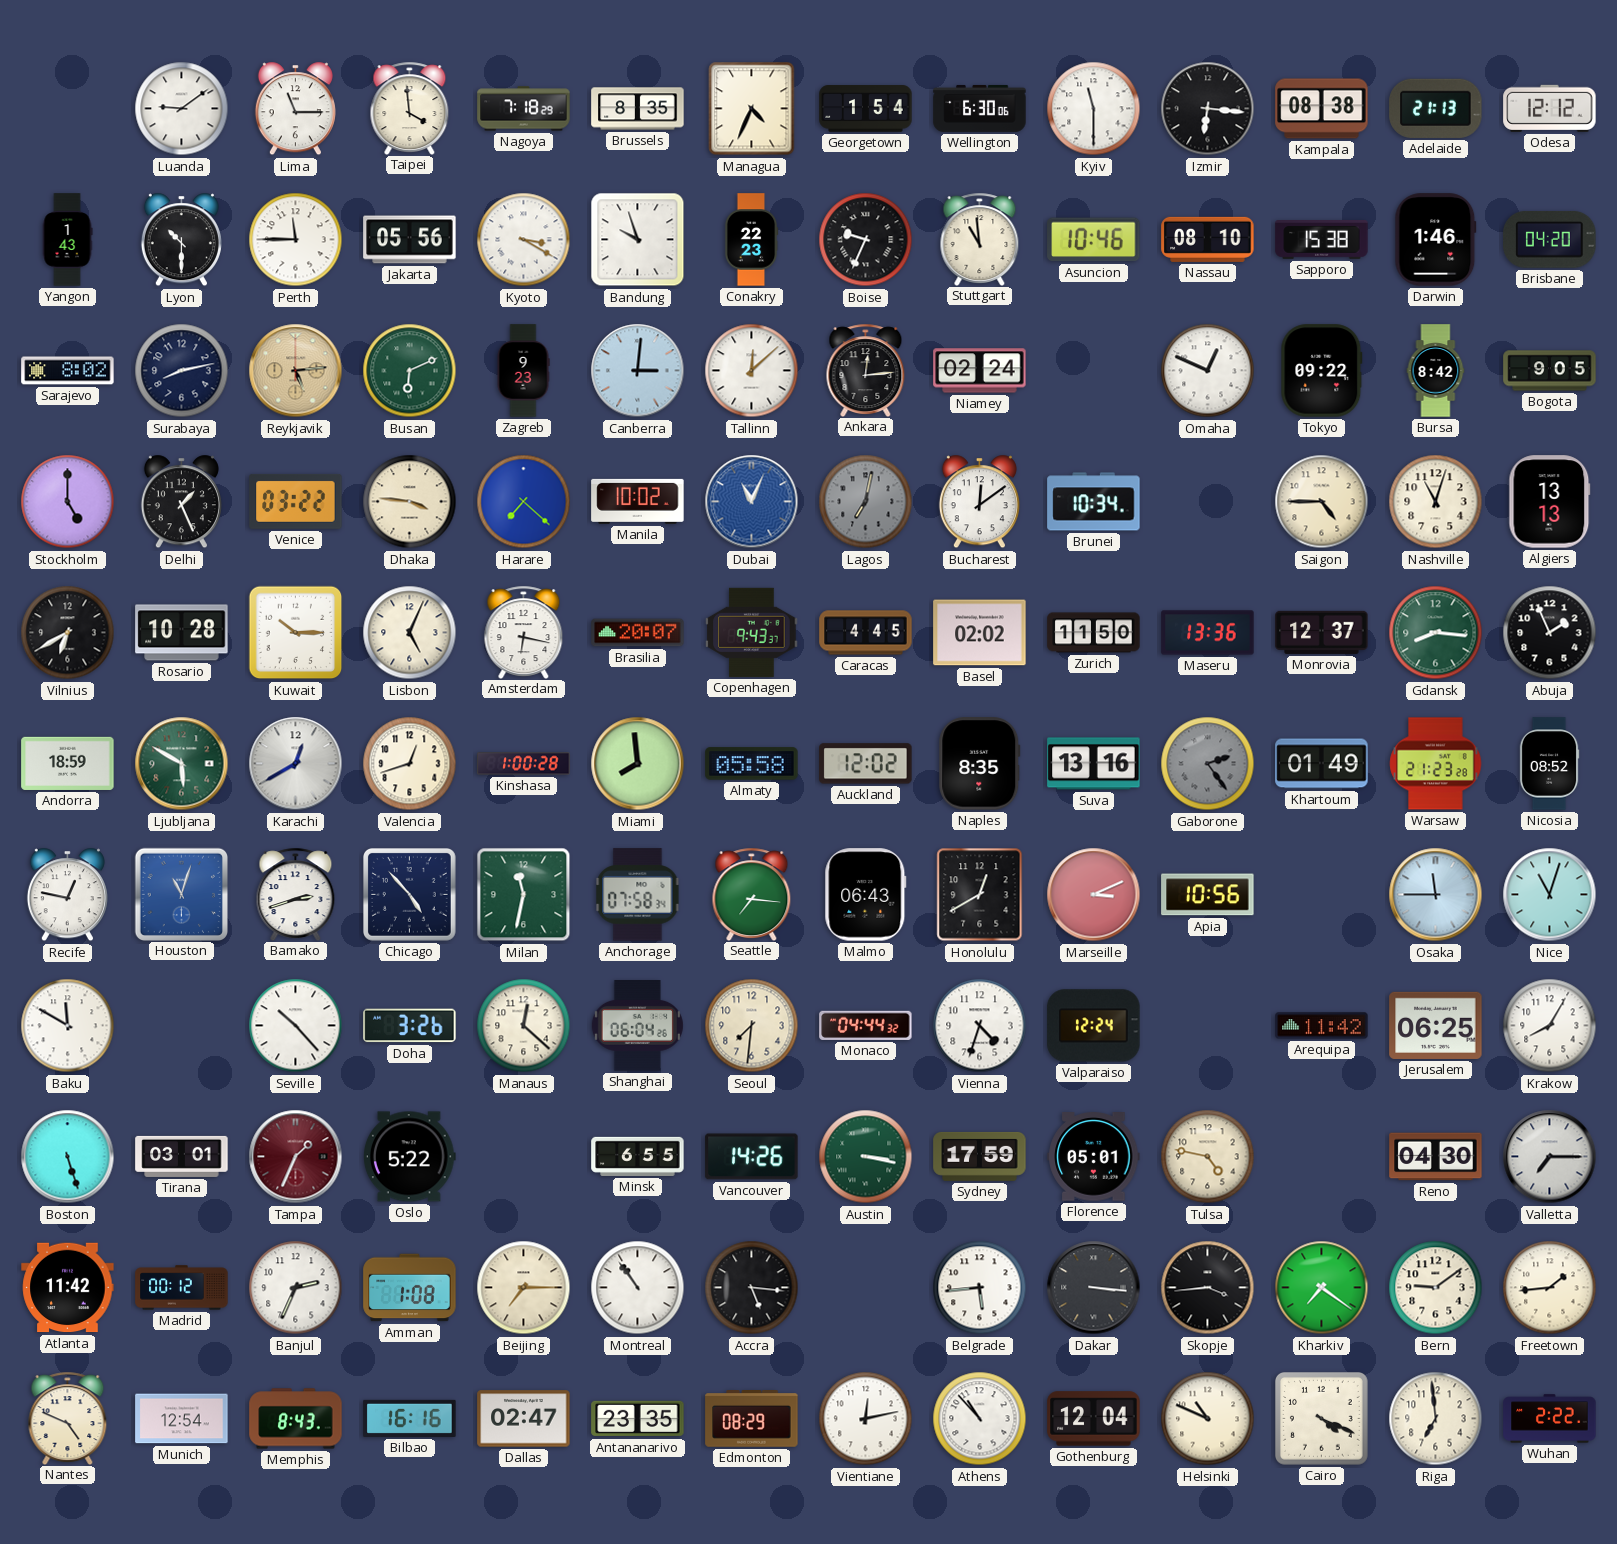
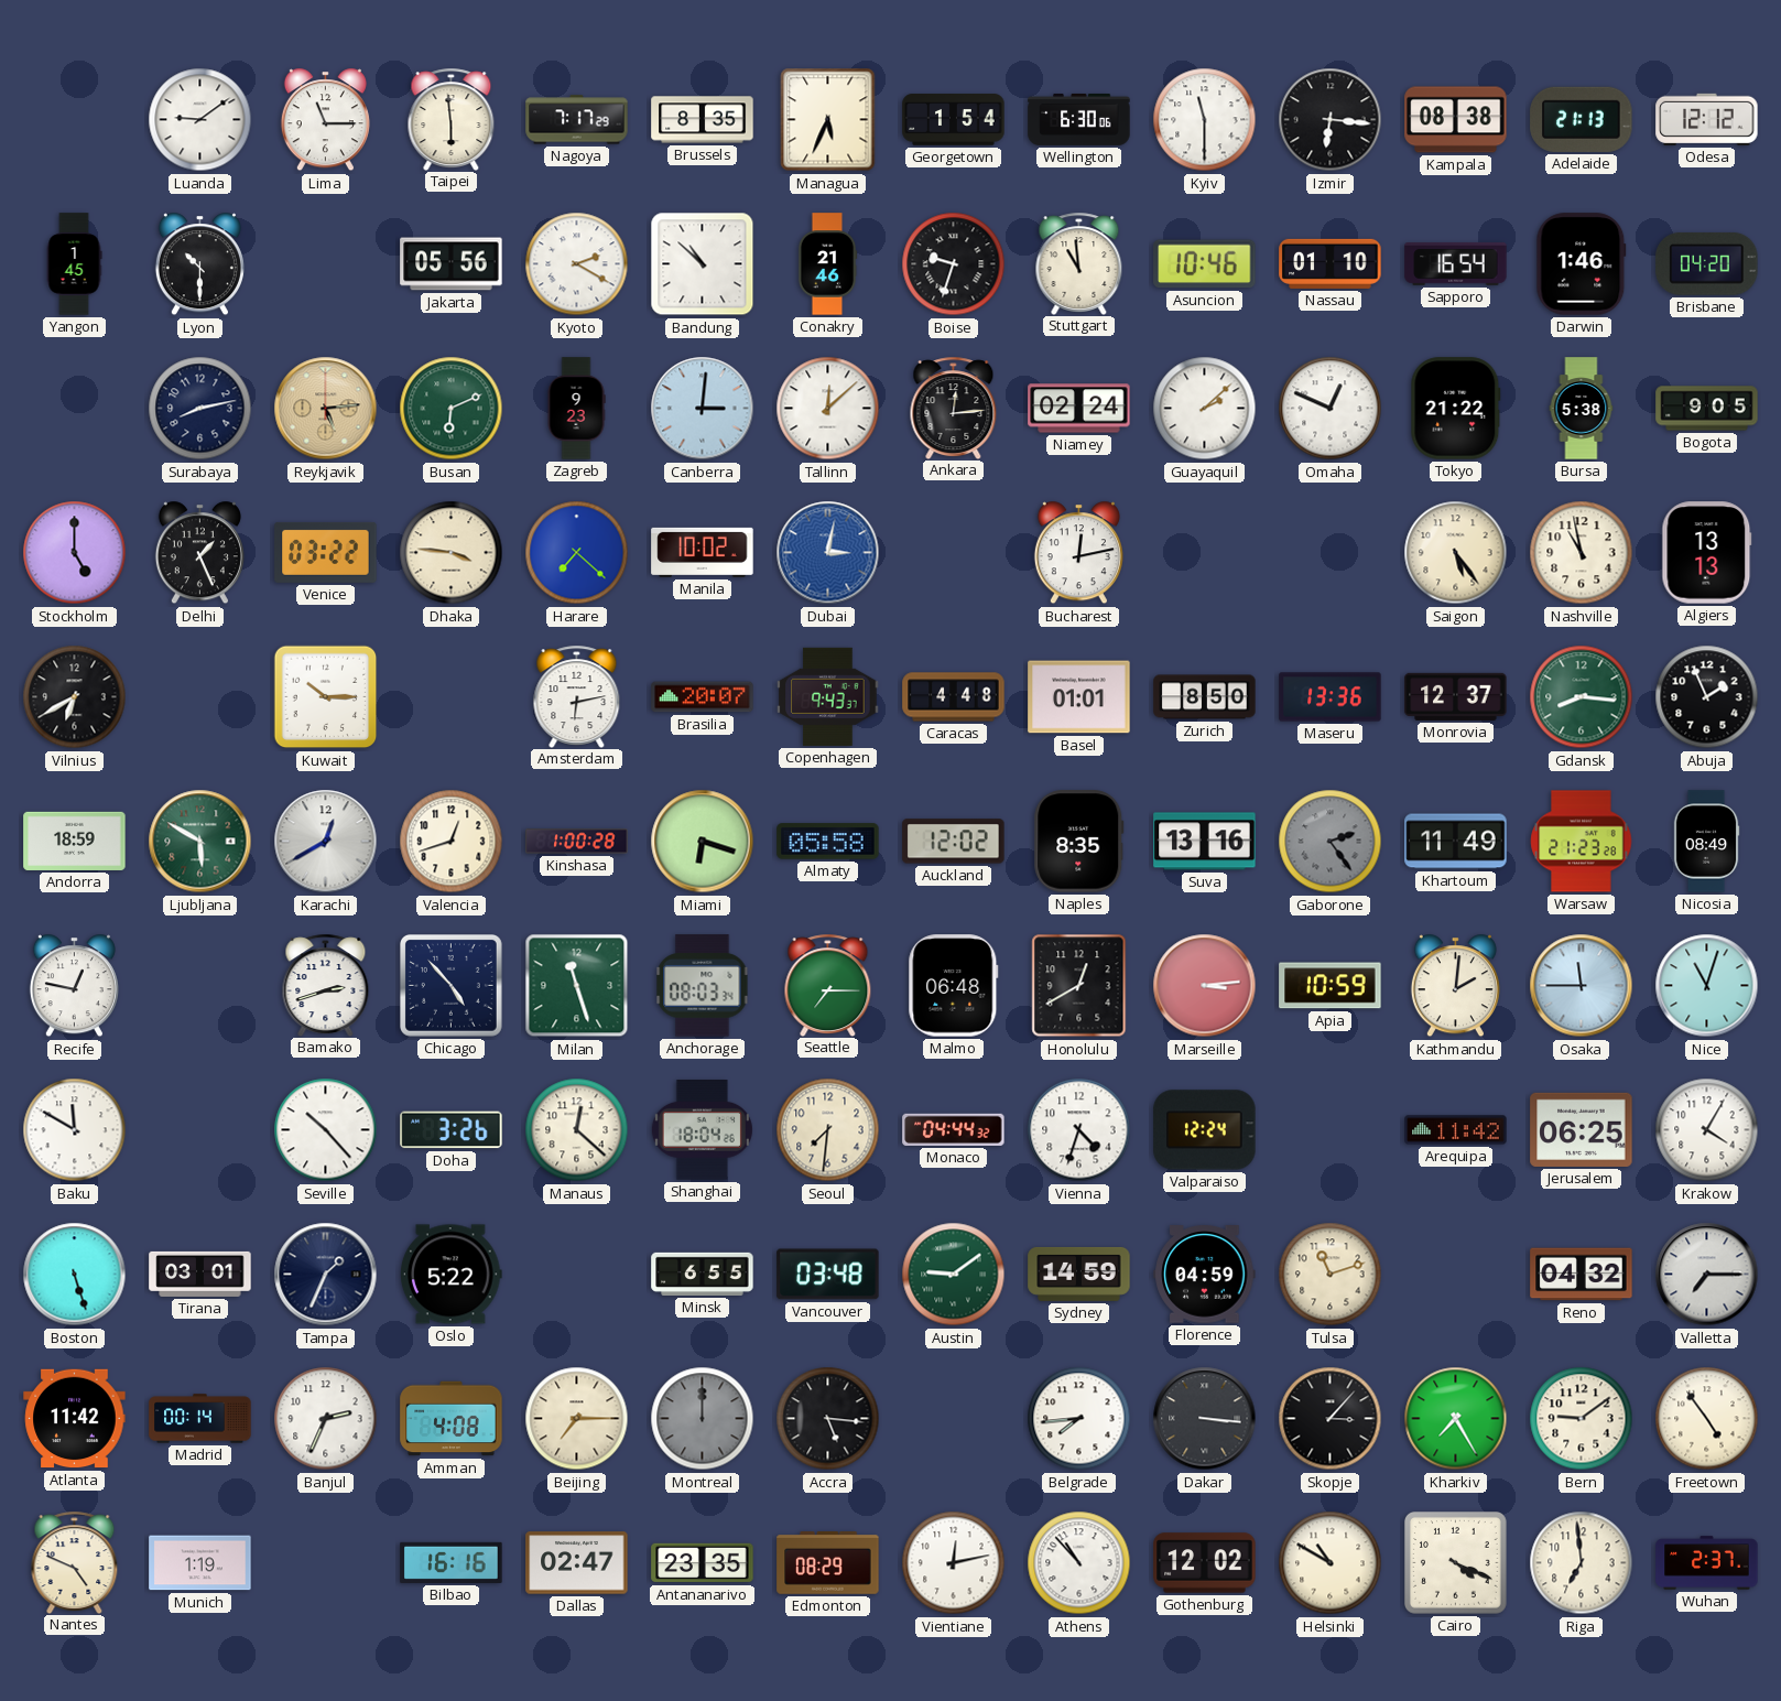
Taipei: 3:59 -> 5:59 (452, 119)
Nagoya: 7:18 -> 7:17 (577, 120)
Managua: 4:34 -> 5:34 (828, 120)
Yangon: 1:43 -> 1:45 (74, 264)
Perth: 11:45 -> none (296, 240)
Kyoto: 3:20 -> 2:20 (577, 264)
Bandung: 9:57 -> 10:52 (703, 264)
Conakry: 22:23 -> 21:46 (827, 264)
Boise: 9:34 -> 9:33 (954, 264)
Nassau: 08:10 -> 01:10 (1331, 263)
Sapporo: 15:38 -> 16:54 (1456, 264)
Sarajevo: 8:02 -> none (68, 371)
Guayaquil: none -> 2:08 (1205, 409)
Tokyo: 09:22 -> 21:22 (1456, 409)
Bursa: 8:42 -> 5:38 (1582, 409)
Dubai: 11:04 -> 3:02 (828, 553)
Lagos: 7:02 -> none (866, 502)
Bucharest: 12:09 -> 12:13 (1078, 553)
Brunei: 10:34 -> none (1094, 502)
Saigon: 4:45 -> 5:24 (1456, 553)
Nashville: 11:03 -> 10:58 (1582, 553)
Rosario: 10:28 -> none (182, 633)
Lisbon: 5:04 -> none (410, 633)
Amsterdam: 6:17 -> 6:13 (577, 696)
Caracas: 4:45 -> 4:48 (954, 697)
Basel: 02:02 -> 01:01 (1079, 697)
Zurich: 11:50 -> 8:50 (1205, 697)
Miami: 7:59 -> 6:18 (703, 842)
Khartoum: 01:49 -> 11:49 (1456, 842)
Nicosia: 08:52 -> 08:49 (1706, 842)
Houston: 11:03 -> none (181, 894)
Milan: 11:32 -> 11:27 (577, 986)
Anchorage: 07:58 -> 08:03 (703, 986)
Seattle: 7:16 -> 7:15 (828, 985)
Malmo: 06:43 -> 06:48 (954, 986)
Marseille: 3:11 -> 3:14 (1205, 986)
Apia: 10:56 -> 10:59 (1331, 986)
Kathmandu: none -> 2:01 (1455, 986)
Shanghai: 06:04 -> 18:04 (702, 1130)
Krakow: 8:05 -> 4:05 (1707, 1130)
Tampa dial: burgundy -> navy (326, 1275)
Vancouver: 14:26 -> 03:48 (828, 1275)
Austin: 3:17 -> 9:09 (954, 1275)
Sydney: 17:59 -> 14:59 (1079, 1274)
Florence: 05:01 -> 04:59 (1205, 1275)
Tulsa: 4:47 -> 11:12 (1331, 1275)
Reno: 04:30 -> 04:32 (1582, 1275)
Madrid: 00:12 -> 00:14 (200, 1419)
Amman: 1:08 -> 4:08 (452, 1419)
Montreal: 10:54 -> 12:00 (703, 1419)
Montreal dial: white -> grey (703, 1419)
Belgrade: 5:44 -> 7:44 (1079, 1419)
Skopje: 3:44 -> 3:07 (1331, 1419)
Kharkiv: 7:21 -> 7:25 (1456, 1419)
Freetown: 1:44 -> 4:54 (1707, 1419)
Munich: 12:54 -> 1:19 (200, 1563)
Memphis: 8:43 -> none (296, 1419)
Gothenburg: 12:04 -> 12:02 (1205, 1563)
Helsinki: 10:49 -> 10:50 (1331, 1563)
Wuhan: 2:22 -> 2:37 (1707, 1563)
